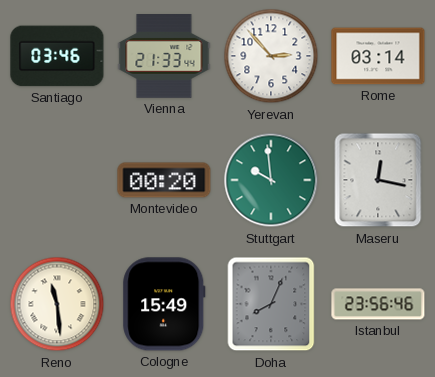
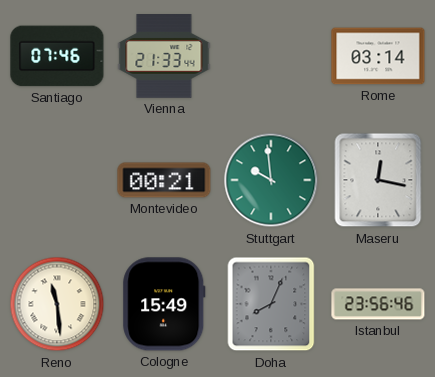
Santiago: 03:46 -> 07:46 (57, 56)
Yerevan: 2:53 -> none (271, 56)
Montevideo: 00:20 -> 00:21 (164, 180)
